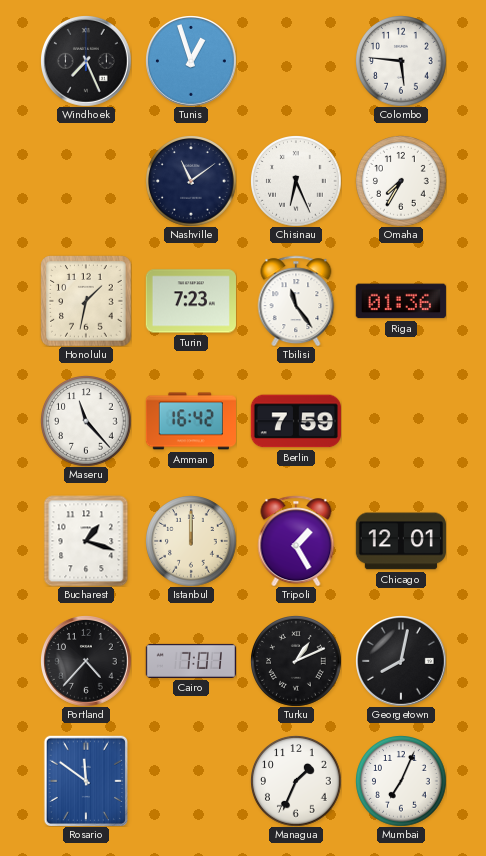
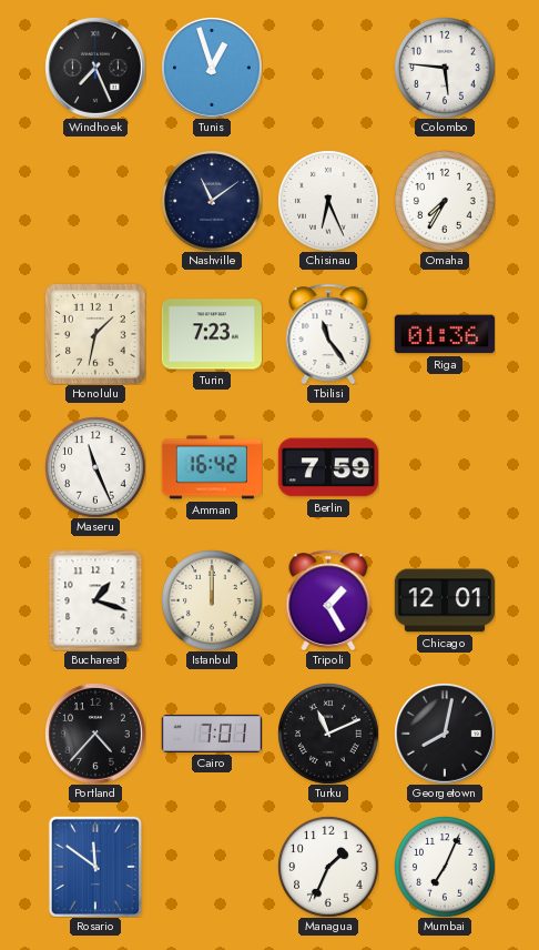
Maseru: 11:23 -> 11:26 (95, 467)
Turku: 1:11 -> 11:11 (328, 734)
